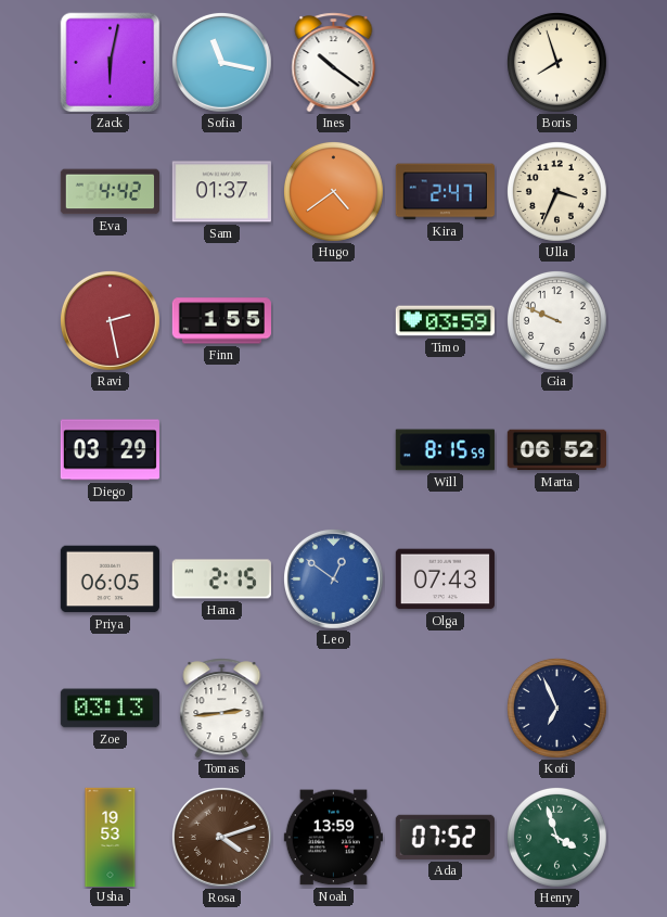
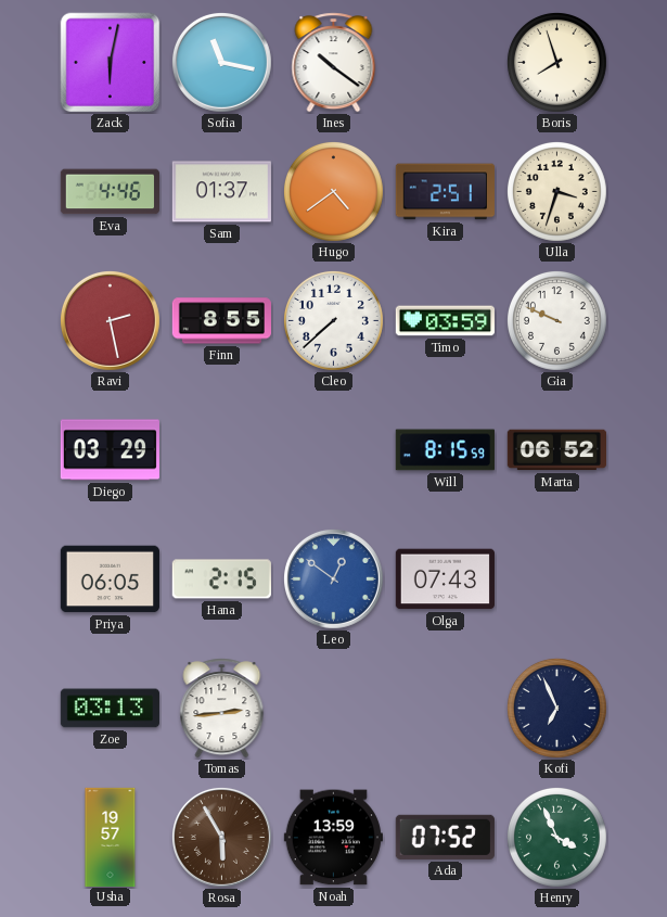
Eva: 4:42 -> 4:46 (110, 192)
Kira: 2:47 -> 2:51 (445, 192)
Ulla: 3:34 -> 3:33 (557, 192)
Finn: 1:55 -> 8:55 (221, 321)
Cleo: none -> 7:38 (334, 321)
Usha: 19:53 -> 19:57 (111, 837)
Rosa: 4:12 -> 5:55 (221, 837)
Henry: 3:57 -> 3:56 (557, 838)
